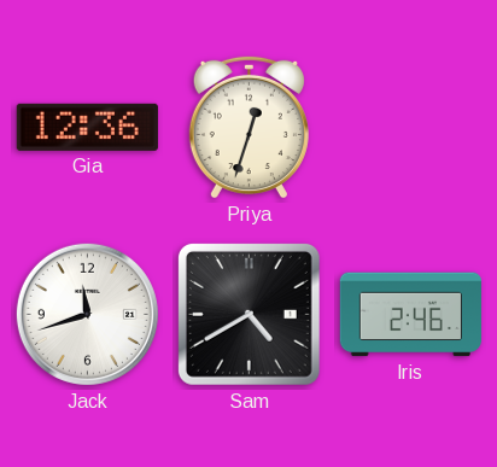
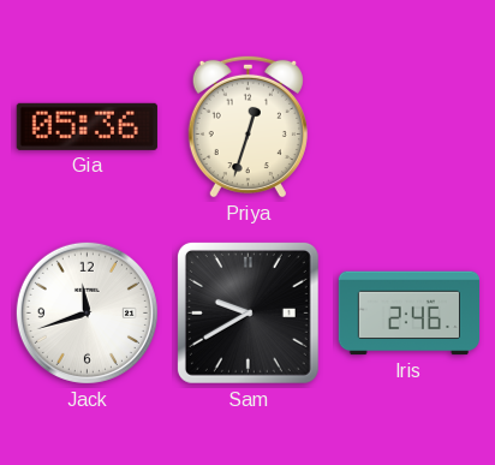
Gia: 12:36 -> 05:36 (87, 126)
Sam: 4:40 -> 9:40 (247, 312)
